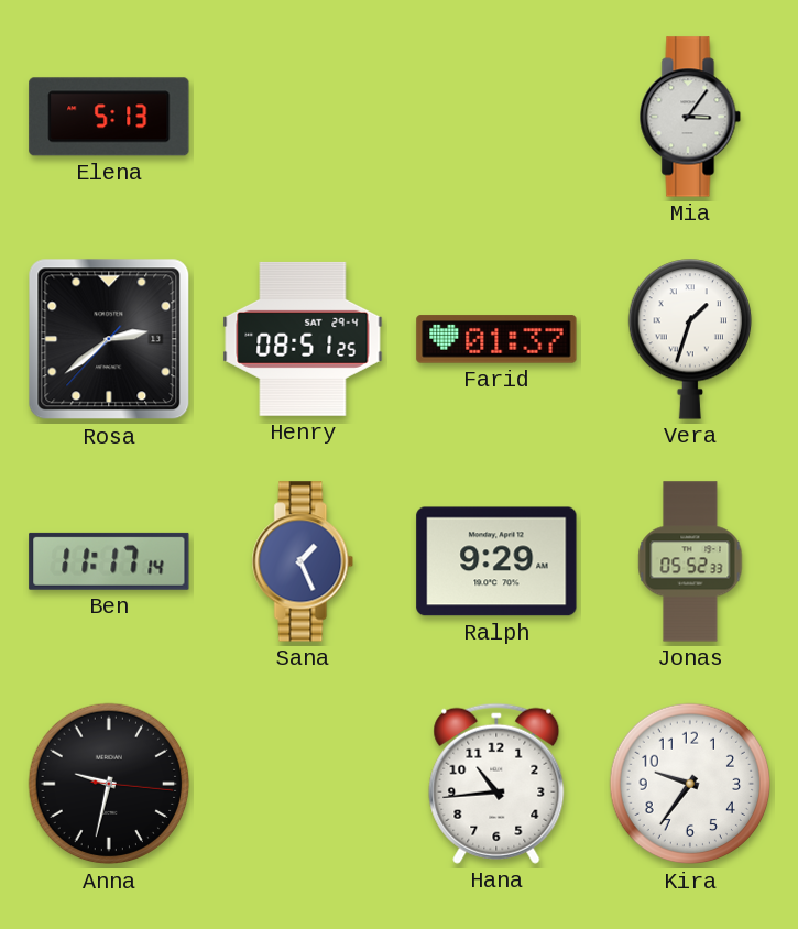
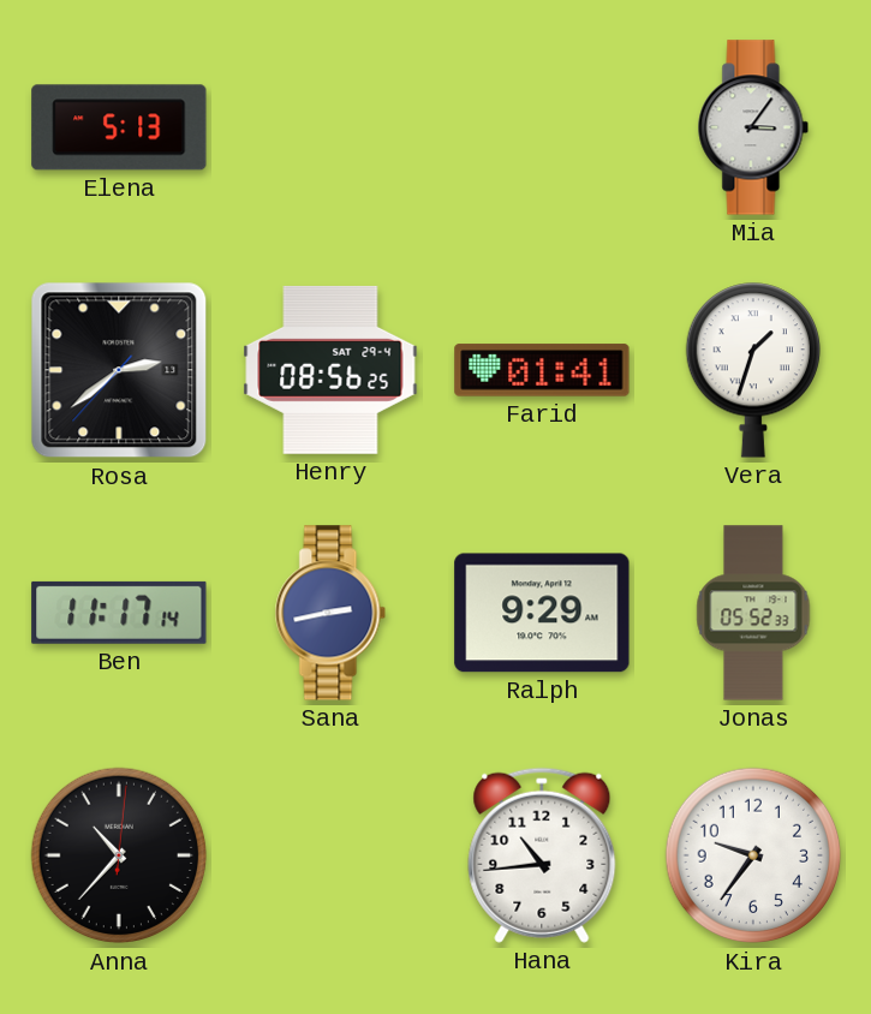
Henry: 08:51 -> 08:56 (330, 370)
Farid: 01:37 -> 01:41 (542, 370)
Sana: 1:26 -> 2:43 (330, 613)
Anna: 9:32 -> 10:37 (119, 855)
